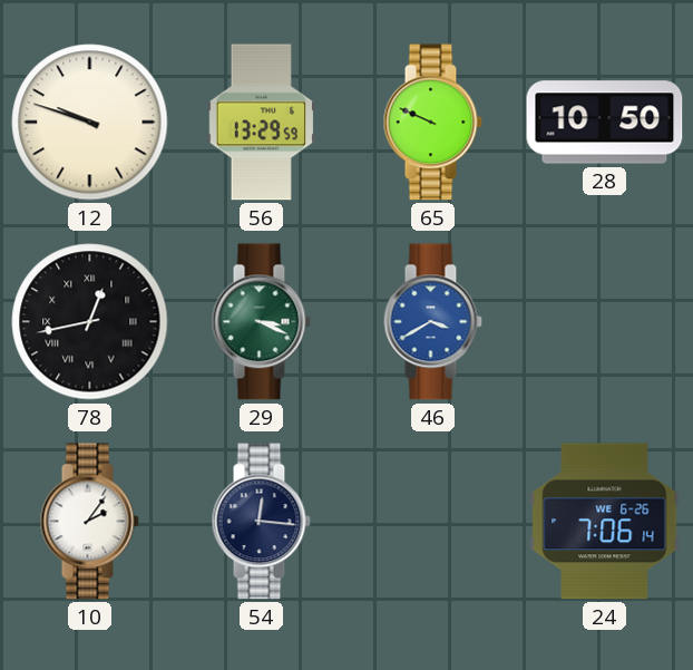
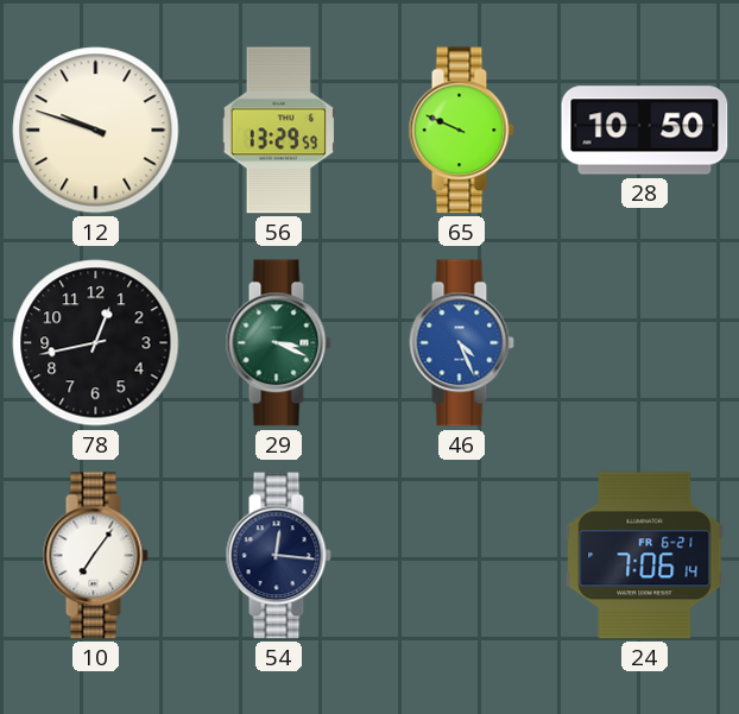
78 numerals: Roman -> Arabic (96, 343)
46: 3:40 -> 4:26 (461, 343)
10: 2:06 -> 7:06 (95, 556)
24 date: WE 6-26 -> FR 6-21 (645, 556)
